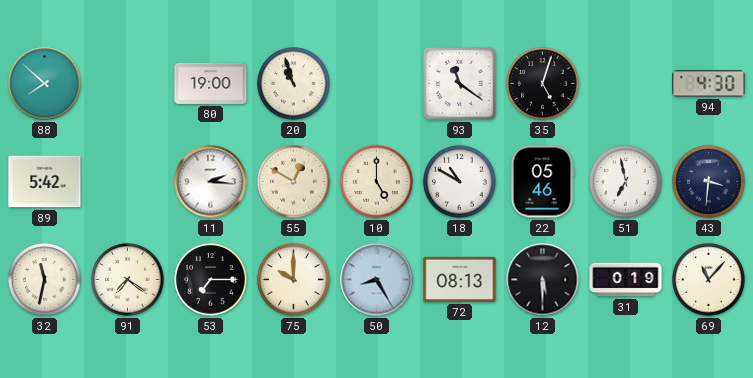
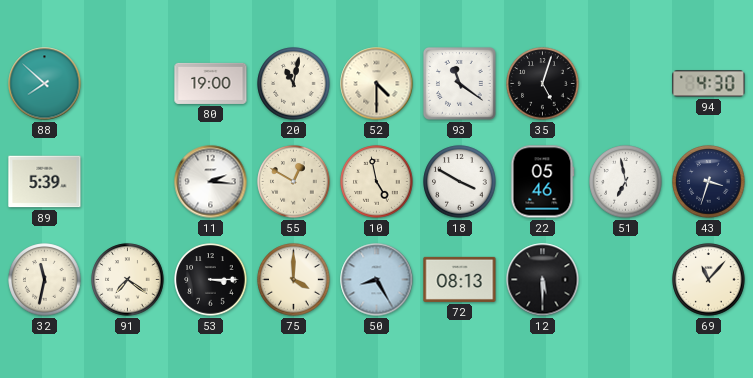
20: 10:57 -> 11:02 (294, 84)
52: none -> 4:30 (377, 84)
89: 5:42 -> 5:39 (45, 182)
10: 5:00 -> 4:58 (377, 182)
18: 10:50 -> 3:50 (460, 182)
43: 3:31 -> 3:33 (709, 182)
53: 7:15 -> 3:15 (211, 280)
75: 10:00 -> 4:00 (294, 280)
31: 0:19 -> none (626, 280)
